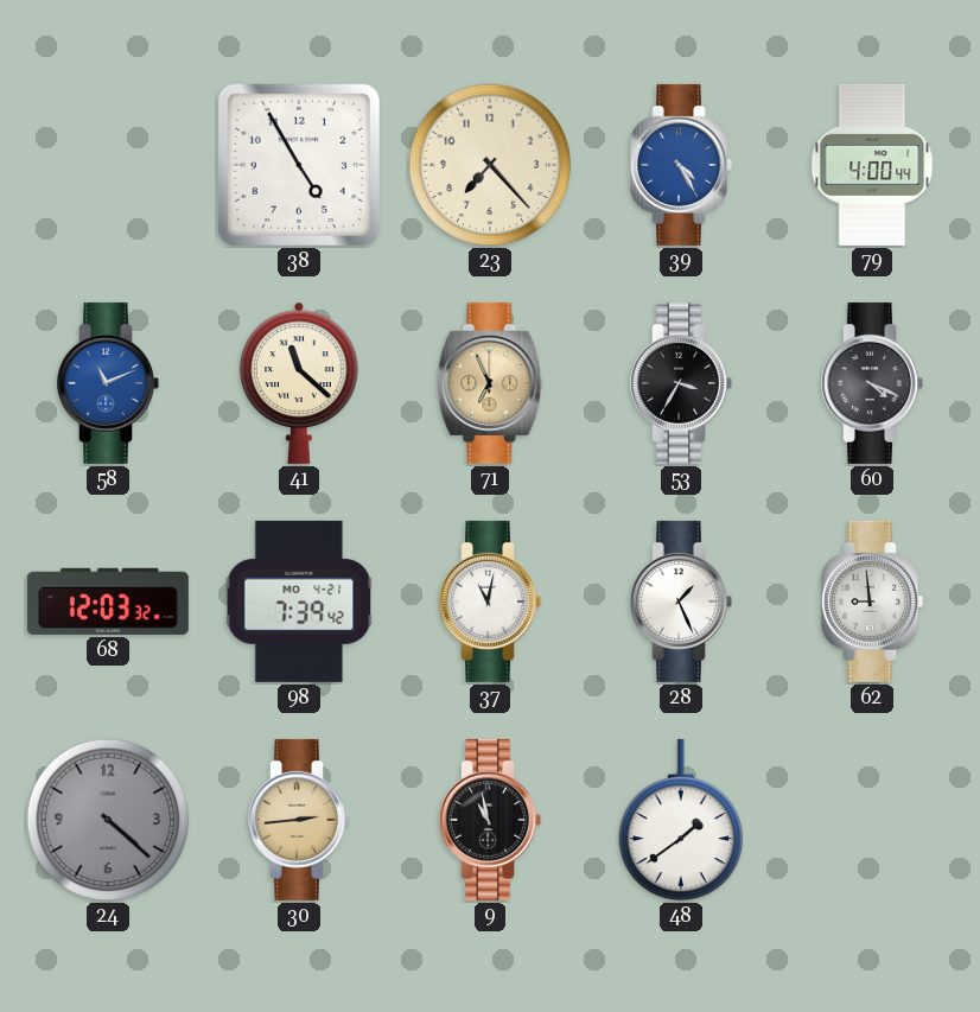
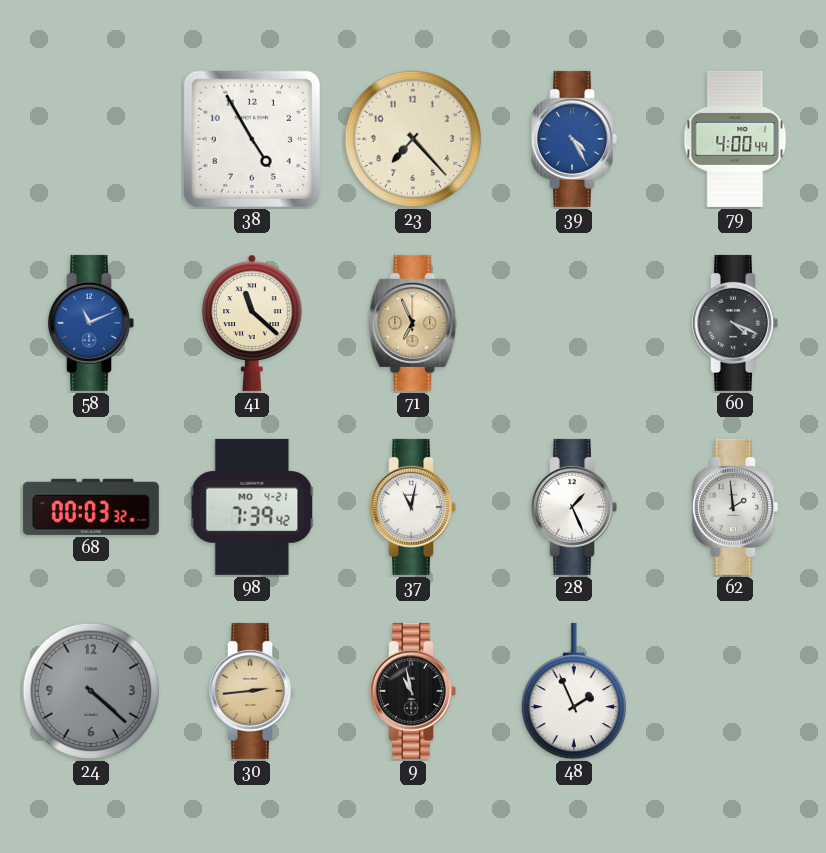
53: 3:35 -> none (681, 383)
68: 12:03 -> 00:03 (91, 507)
62: 8:59 -> 1:59 (735, 507)
48: 1:39 -> 1:56 (573, 691)
